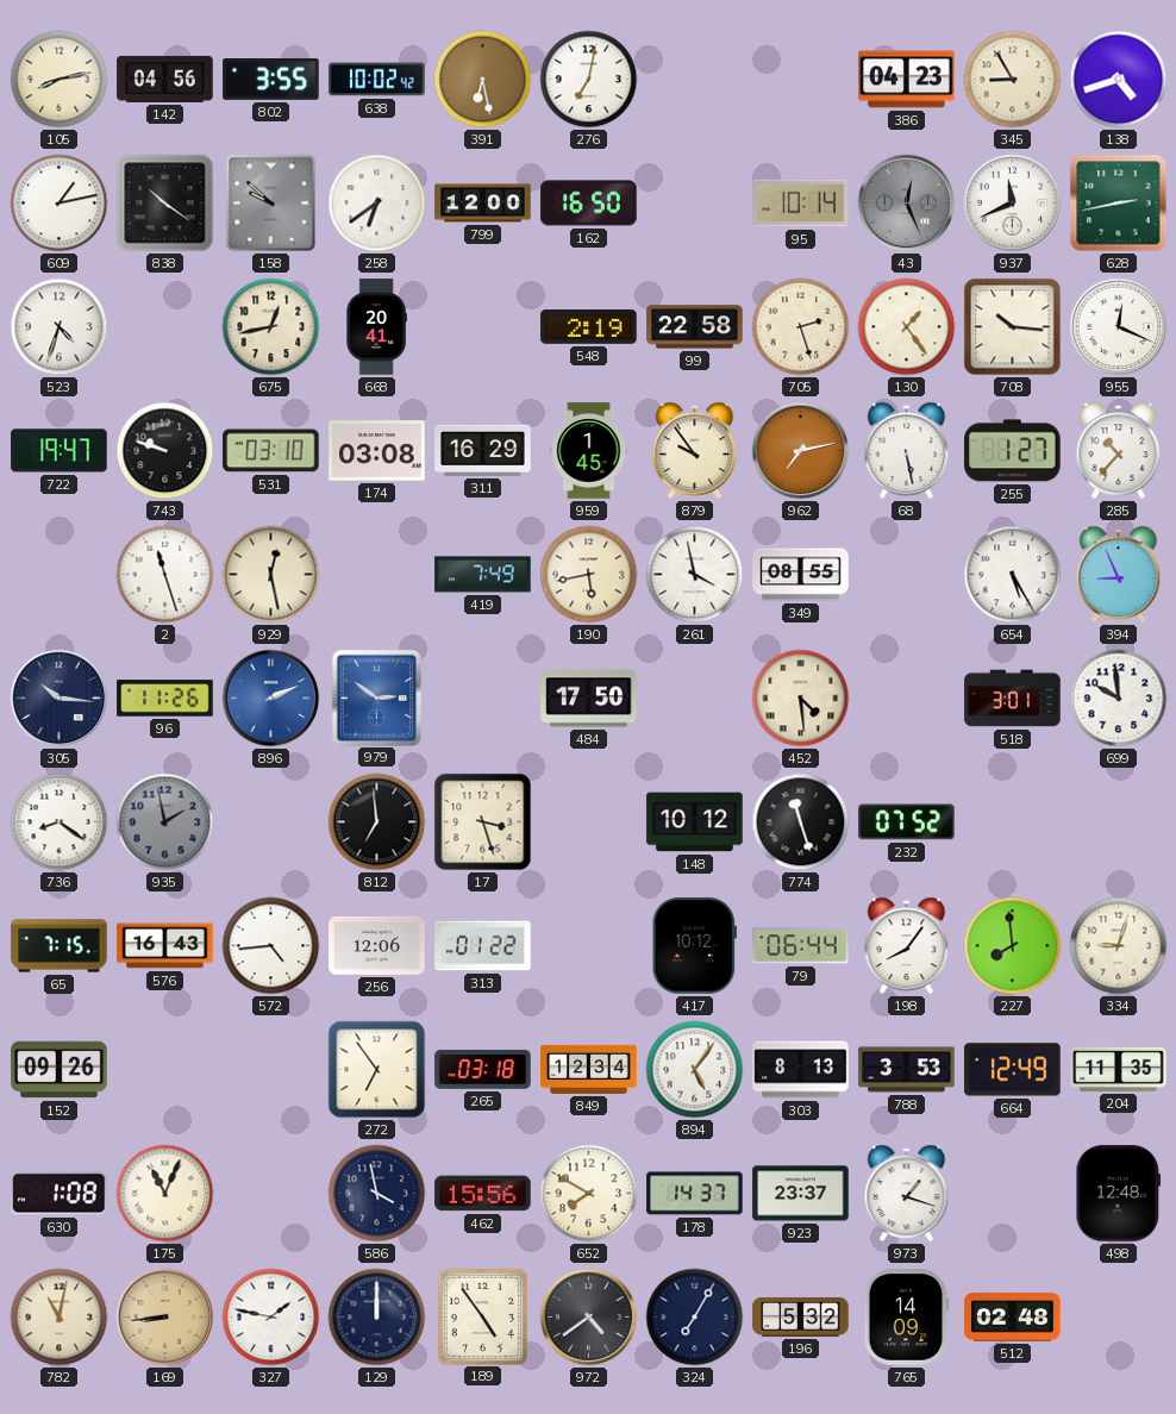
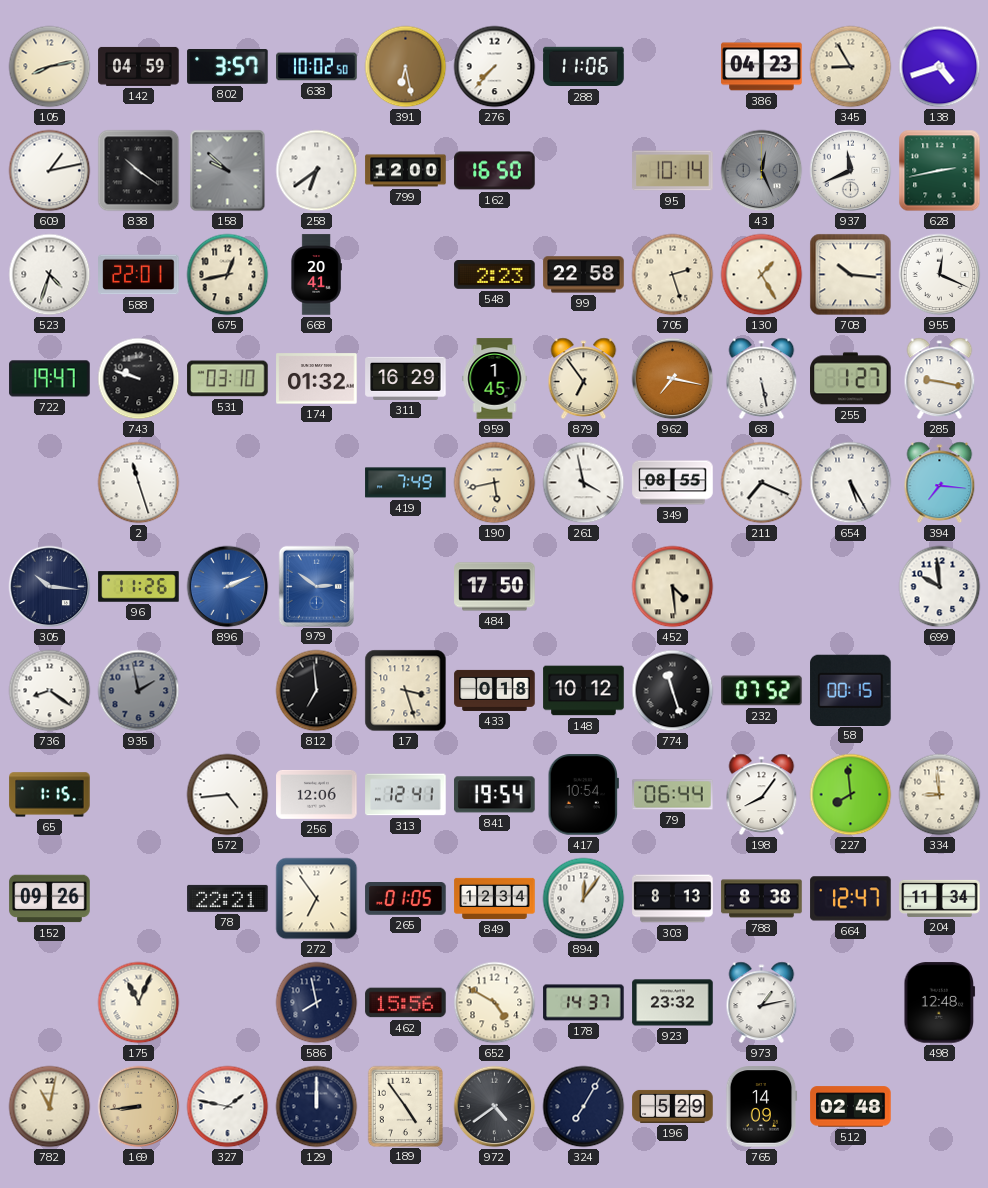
142: 04:56 -> 04:59 (139, 66)
802: 3:55 -> 3:57 (228, 67)
638: 10:02:42 -> 10:02:50 (317, 67)
276: 7:02 -> 7:37 (495, 67)
288: none -> 11:06 (584, 67)
588: none -> 22:01 (139, 275)
548: 2:19 -> 2:23 (495, 275)
130: 1:24 -> 1:25 (762, 275)
174: 03:08 -> 01:32 (317, 379)
879: 9:54 -> 6:54 (584, 379)
962: 7:13 -> 7:17 (673, 379)
285: 10:37 -> 9:17 (940, 379)
929: 12:28 -> none (271, 575)
211: none -> 7:19 (762, 483)
394: 8:56 -> 7:16 (940, 483)
518: 3:01 -> none (1013, 699)
433: none -> 0:18 (495, 690)
58: none -> 00:15 (851, 690)
65: 7:15 -> 1:15 (50, 795)
576: 16:43 -> none (165, 946)
313: 01:22 -> 12:41 (406, 795)
841: none -> 19:54 (495, 795)
417: 10:12 -> 10:54 (583, 795)
334: 9:03 -> 8:59 (940, 795)
78: none -> 22:21 (228, 898)
265: 03:18 -> 01:05 (406, 899)
894: 5:06 -> 12:06 (584, 899)
788: 3:53 -> 8:38 (762, 899)
664: 12:49 -> 12:47 (851, 899)
204: 11:35 -> 11:34 (940, 898)
630: 1:08 -> none (60, 1194)
586: 3:58 -> 7:58 (317, 1003)
652: 7:50 -> 4:50 (495, 1003)
923: 23:37 -> 23:32 (673, 1003)
973: 1:18 -> 1:13 (762, 1003)
196: 5:32 -> 5:29 (673, 1106)
